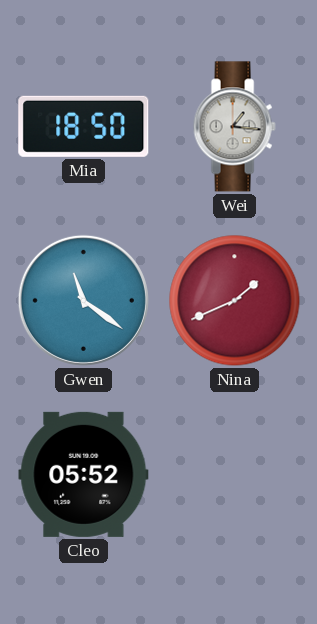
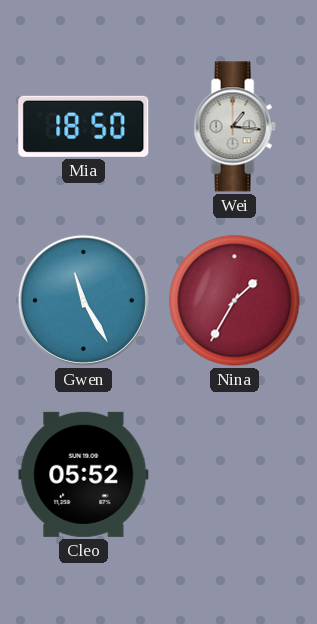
Gwen: 11:21 -> 11:25 (83, 300)
Nina: 1:41 -> 1:35 (235, 301)
